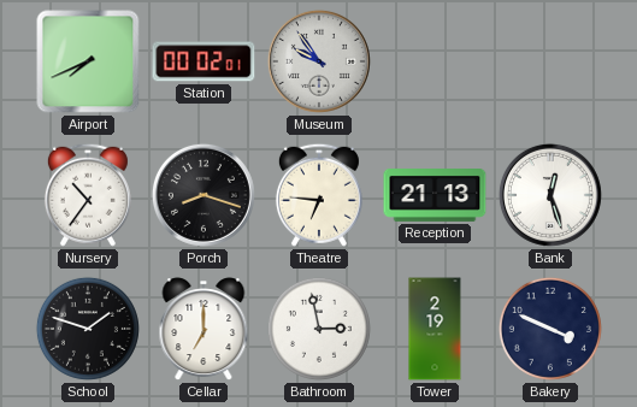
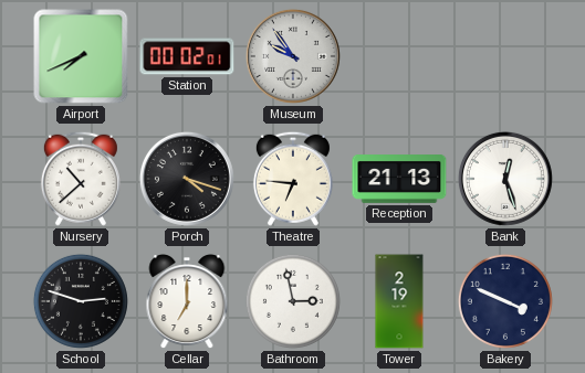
Nursery: 10:36 -> 10:38 (81, 179)
Porch: 8:18 -> 4:18 (187, 179)
School: 1:48 -> 2:48 (81, 301)
